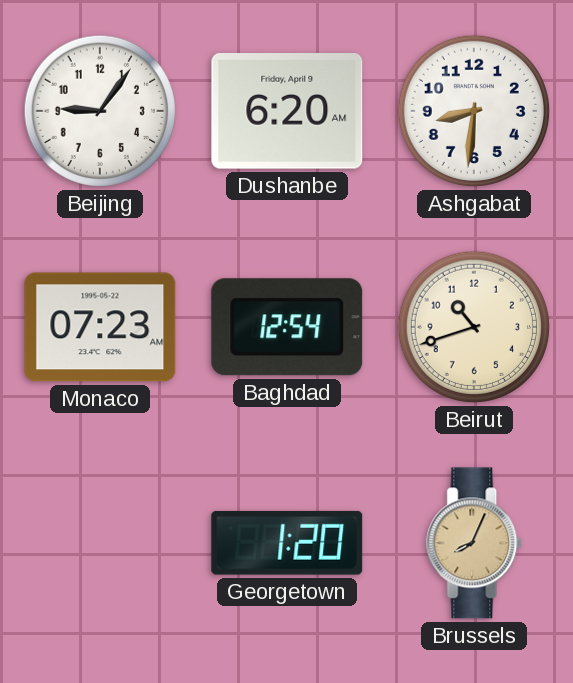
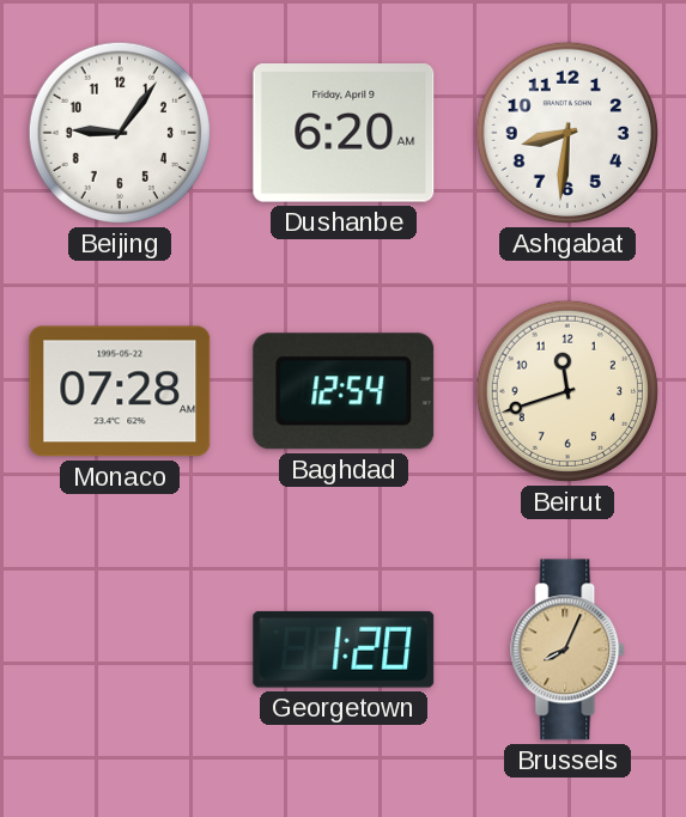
Monaco: 07:23 -> 07:28 (120, 391)
Beirut: 10:42 -> 11:42 (567, 391)
